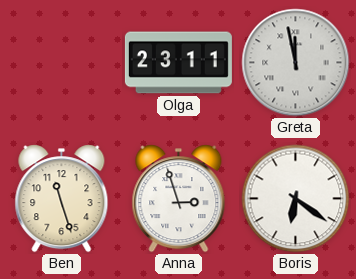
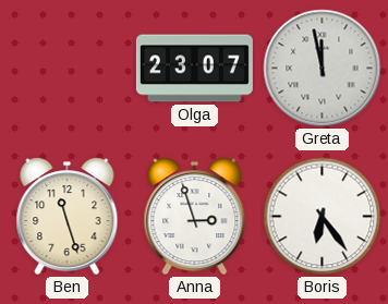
Olga: 23:11 -> 23:07 (194, 69)
Boris: 6:21 -> 6:24 (323, 217)
